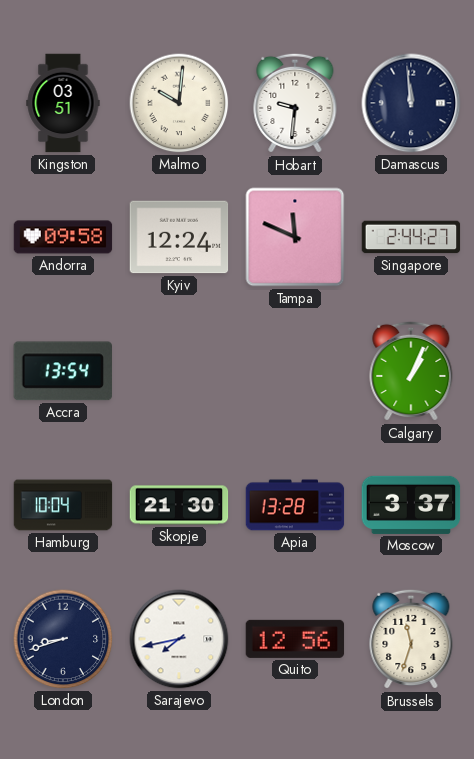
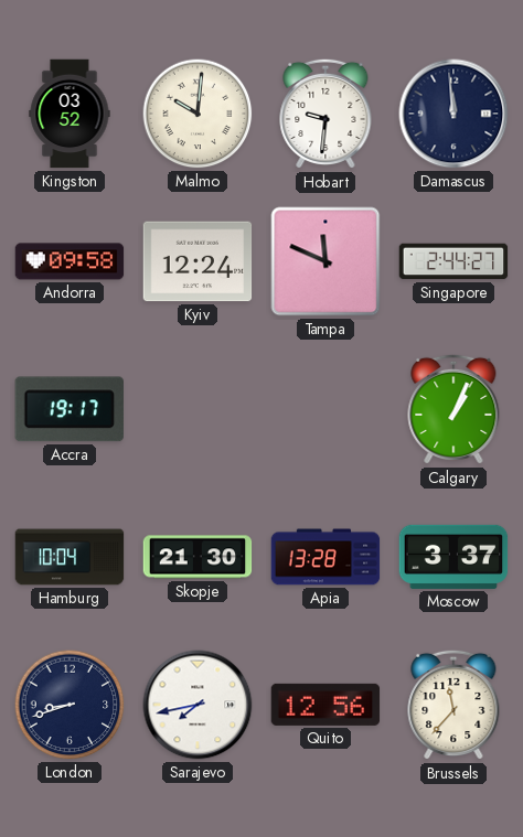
Kingston: 03:51 -> 03:52 (70, 114)
Accra: 13:54 -> 19:17 (70, 409)
Brussels: 11:33 -> 11:37 (453, 705)
